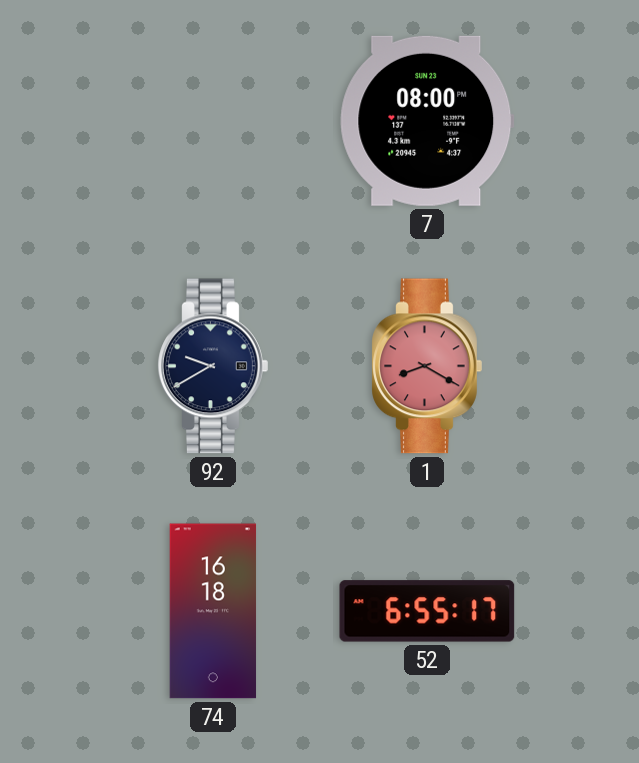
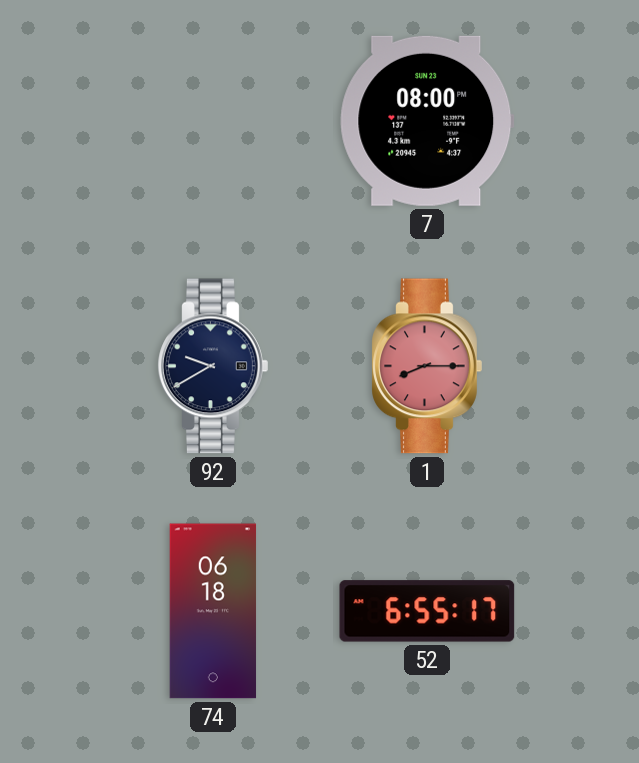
1: 8:20 -> 8:15 (427, 366)
74: 16:18 -> 06:18 (213, 611)
